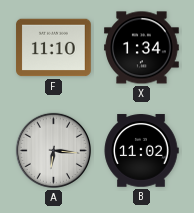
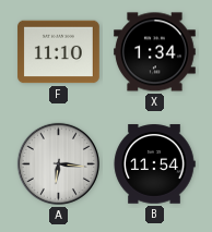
B: 11:02 -> 11:54 (154, 164)
